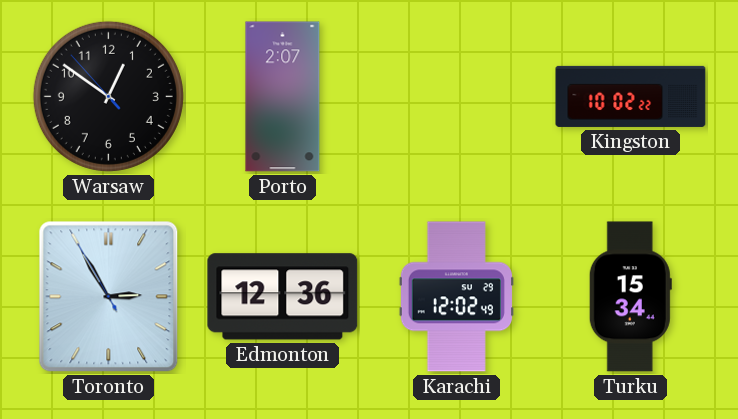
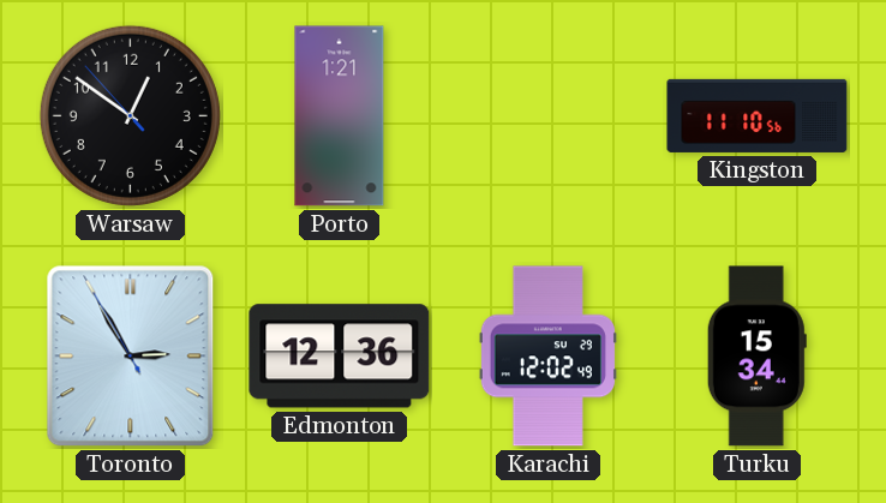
Porto: 2:07 -> 1:21 (340, 116)
Kingston: 10:02 -> 11:10 (758, 115)
